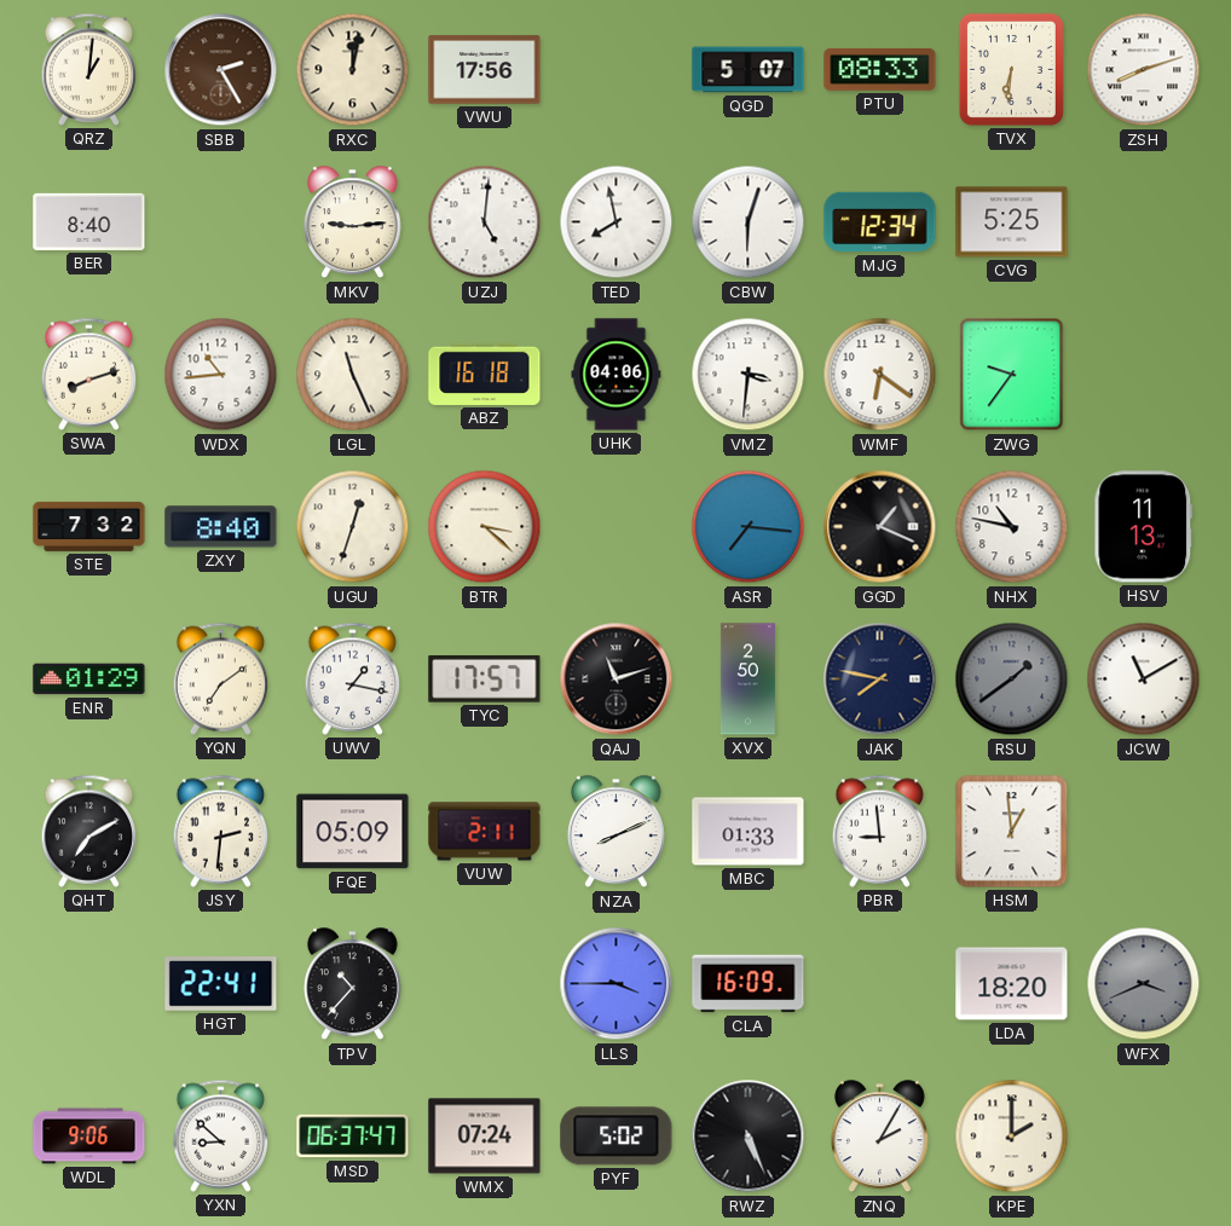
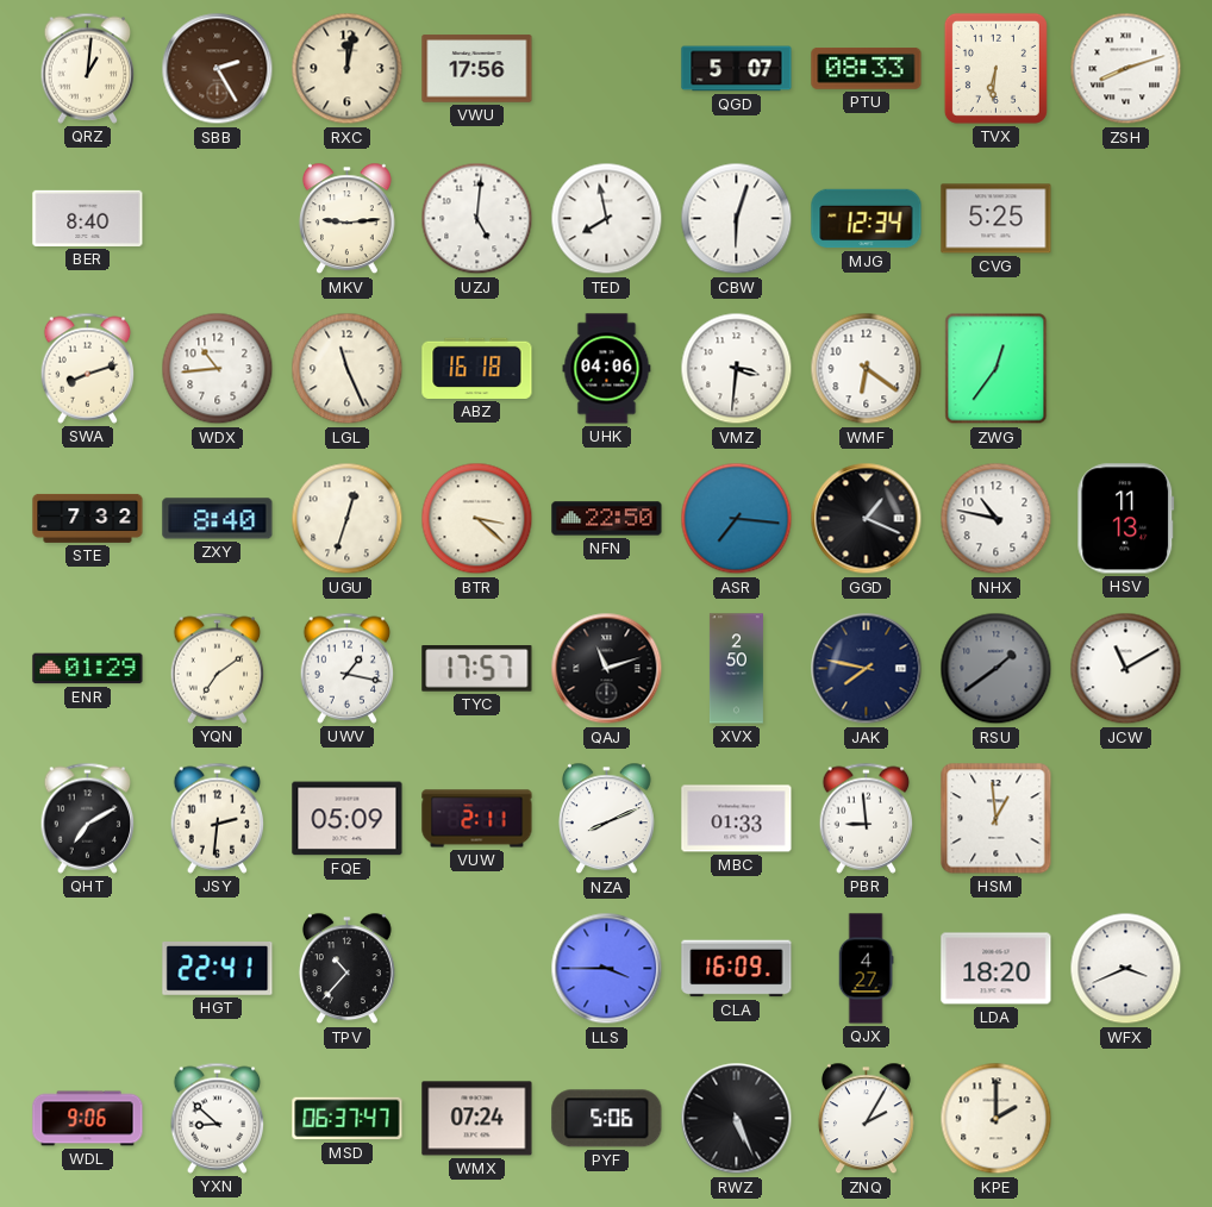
ZWG: 9:36 -> 12:36 (997, 369)
NFN: none -> 22:50 (607, 519)
QJX: none -> 4:27 (866, 969)
WFX dial: grey -> white (1126, 969)
PYF: 5:02 -> 5:06 (607, 1119)
